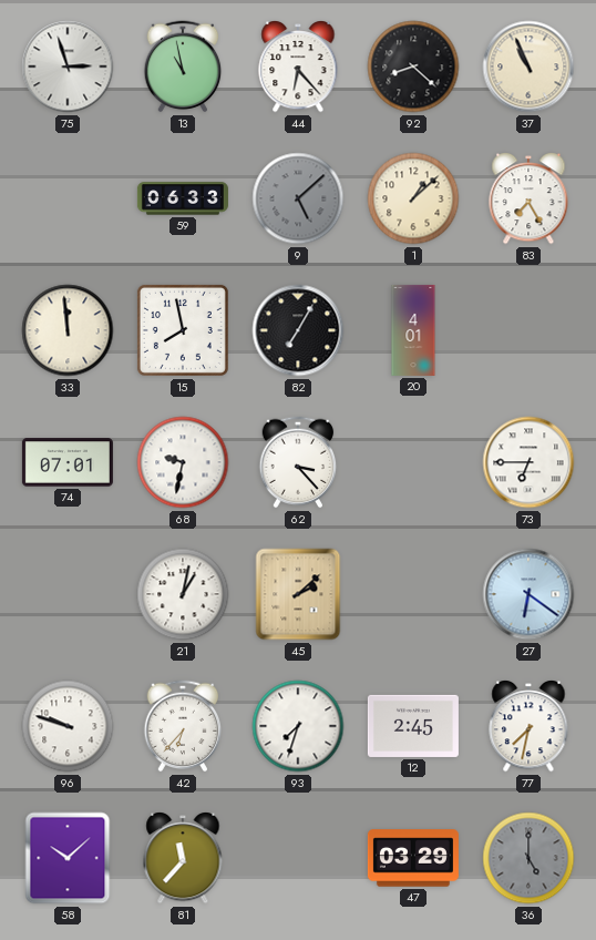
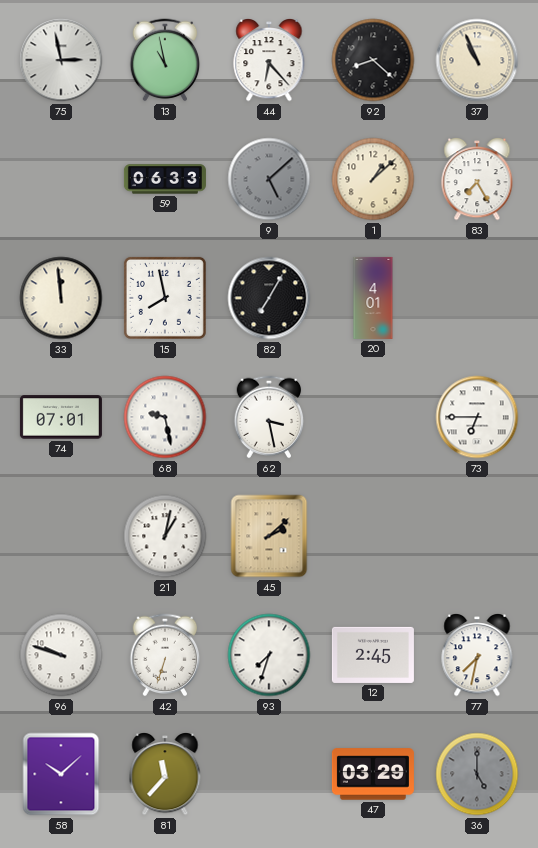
75: 2:57 -> 2:58 (61, 60)
68: 9:32 -> 9:28 (165, 417)
62: 3:23 -> 3:28 (269, 417)
27: 6:21 -> none (528, 594)
42: 6:37 -> 6:33 (165, 655)
